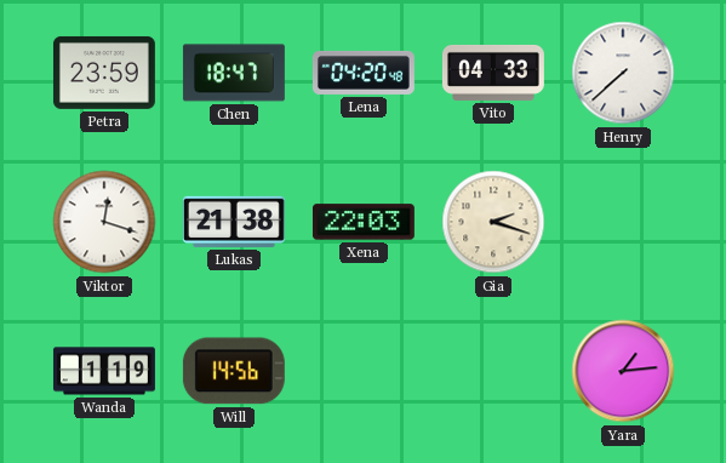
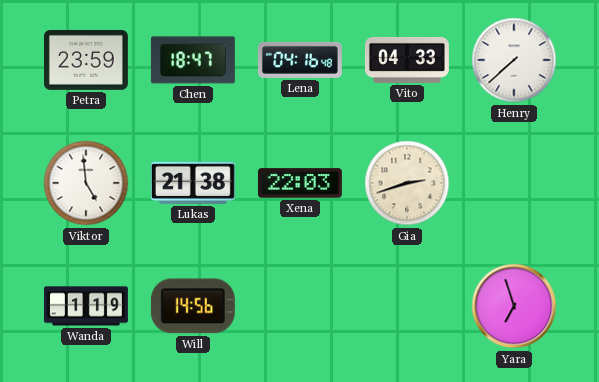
Lena: 04:20 -> 04:16 (300, 60)
Viktor: 12:18 -> 4:59 (86, 183)
Gia: 2:18 -> 2:42 (407, 183)
Yara: 1:14 -> 6:57 (514, 306)
